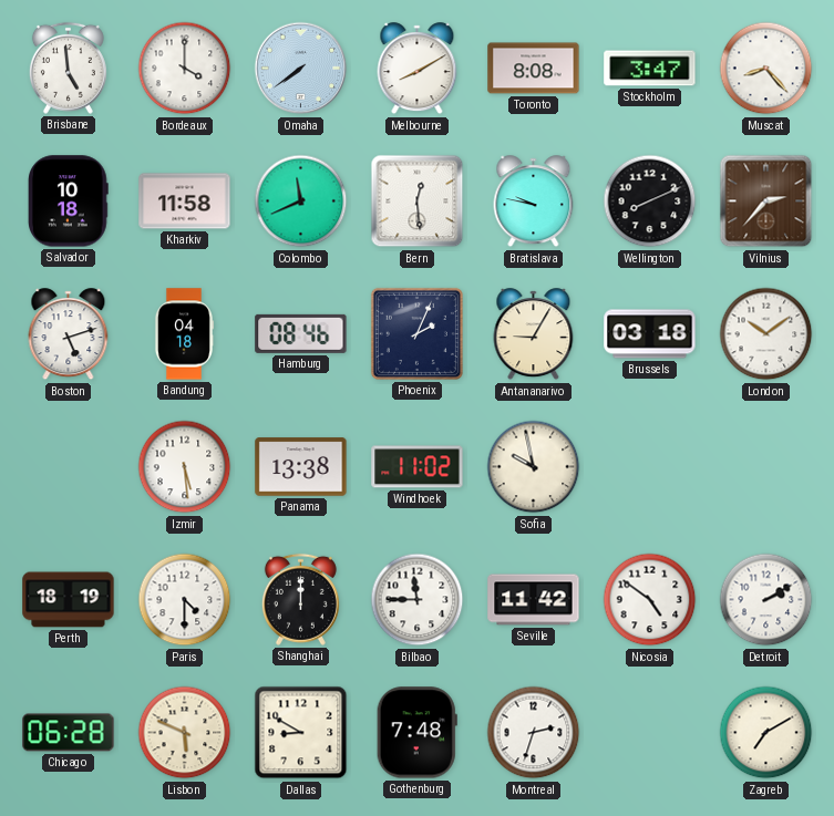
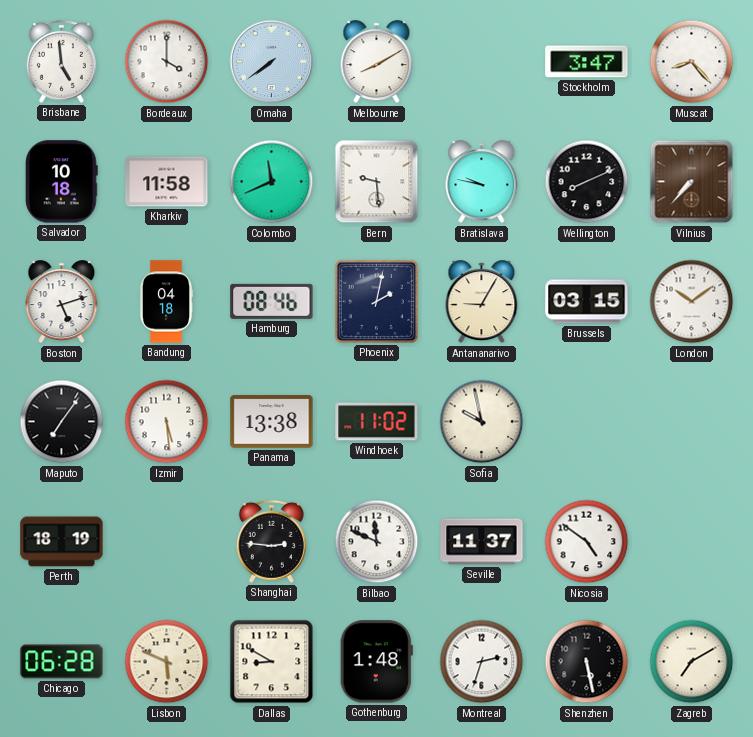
Toronto: 8:08 -> none (534, 69)
Bern: 12:29 -> 9:29 (377, 182)
Vilnius: 2:37 -> 7:37 (692, 182)
Phoenix: 2:04 -> 2:02 (376, 301)
Brussels: 03:18 -> 03:15 (587, 302)
Maputo: none -> 7:06 (62, 422)
Paris: 4:30 -> none (185, 600)
Shanghai: 12:00 -> 2:46 (271, 541)
Bilbao: 11:45 -> 11:49 (377, 542)
Seville: 11:42 -> 11:37 (482, 542)
Detroit: 2:10 -> none (766, 600)
Gothenburg: 7:48 -> 1:48 (376, 662)
Shenzhen: none -> 5:28 (587, 662)
